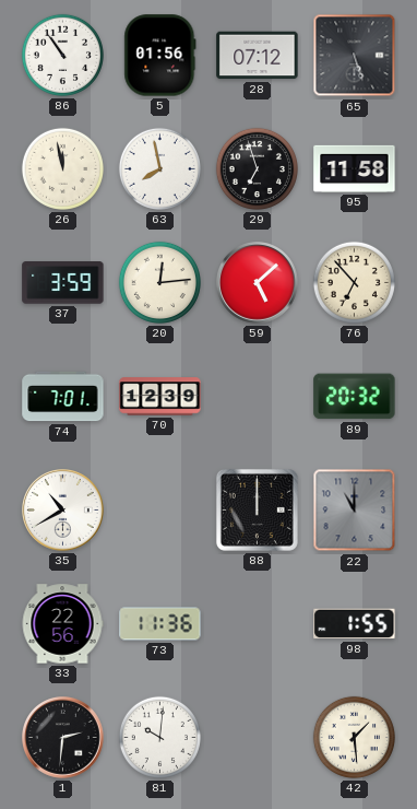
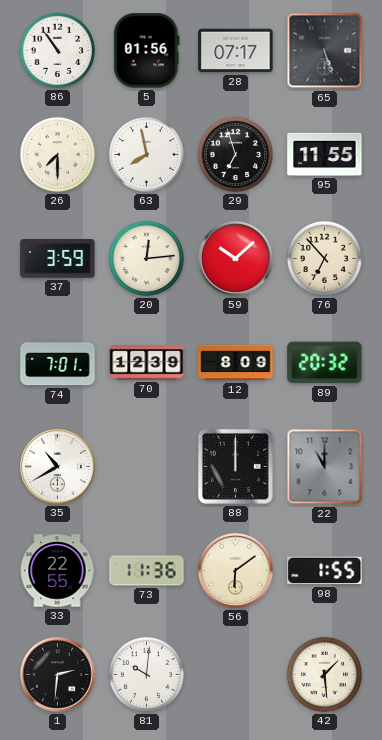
28: 07:12 -> 07:17 (236, 51)
26: 11:58 -> 7:30 (57, 154)
95: 11:58 -> 11:55 (325, 154)
59: 5:08 -> 10:08 (236, 259)
12: none -> 8:09 (236, 363)
33: 22:56 -> 22:55 (57, 571)
56: none -> 6:09 (236, 571)
